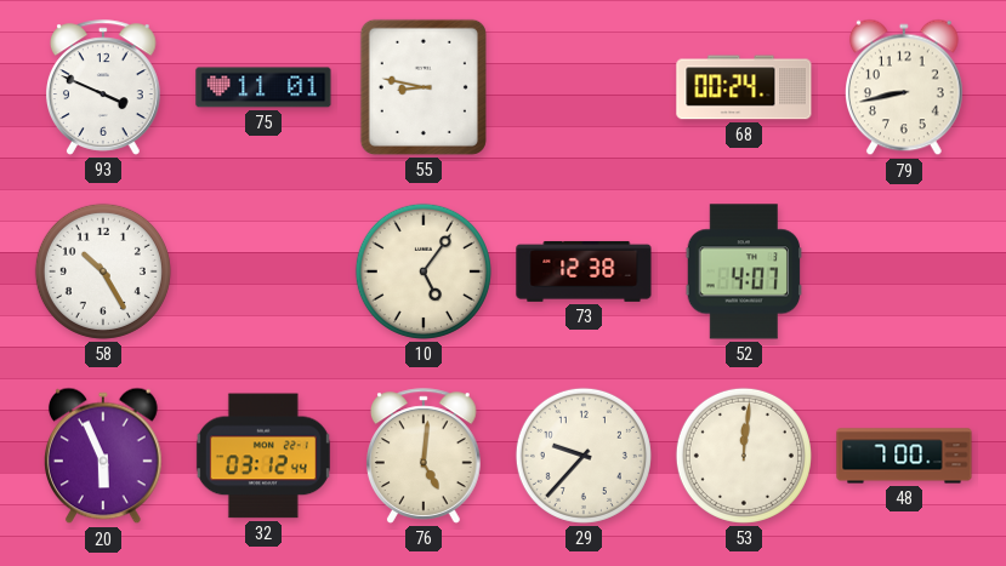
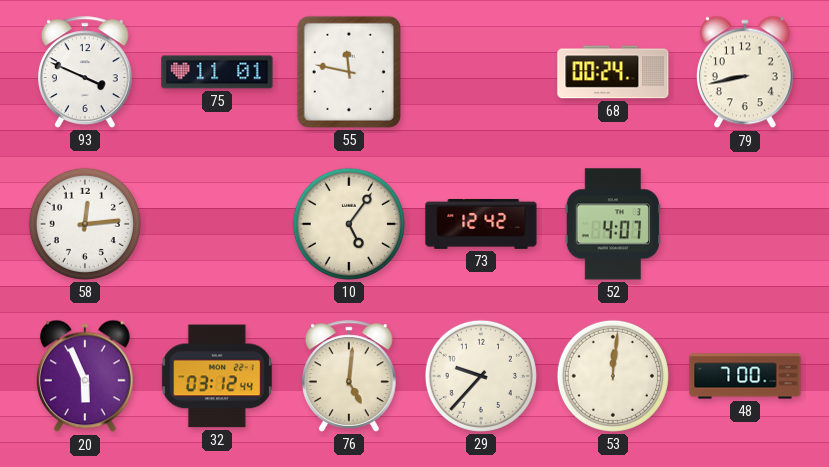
55: 8:47 -> 11:47 (349, 72)
58: 10:25 -> 12:14 (85, 224)
73: 12:38 -> 12:42 (481, 224)
